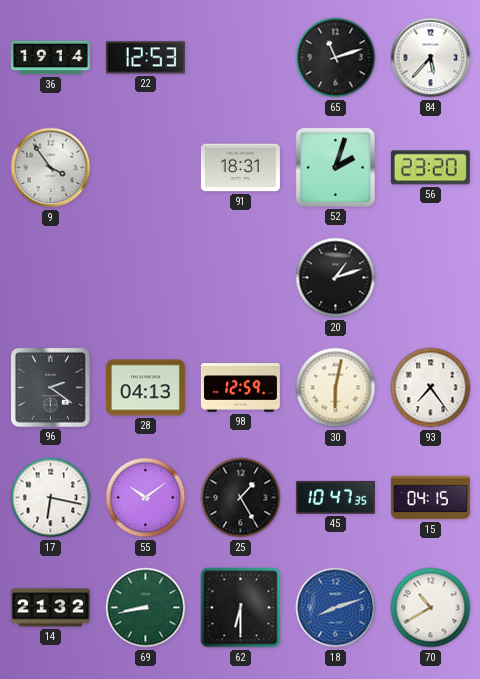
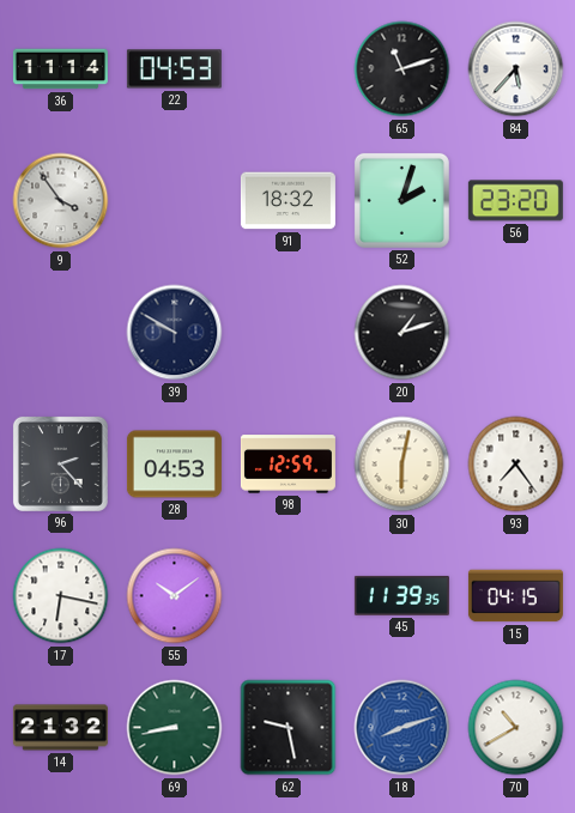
36: 19:14 -> 11:14 (60, 69)
22: 12:53 -> 04:53 (174, 69)
91: 18:31 -> 18:32 (287, 201)
39: none -> 9:50 (175, 333)
96: 2:21 -> 2:23 (60, 463)
28: 04:13 -> 04:53 (174, 465)
25: 1:25 -> none (241, 498)
45: 10:47 -> 11:39 (401, 595)
62: 6:30 -> 9:28 (289, 728)
